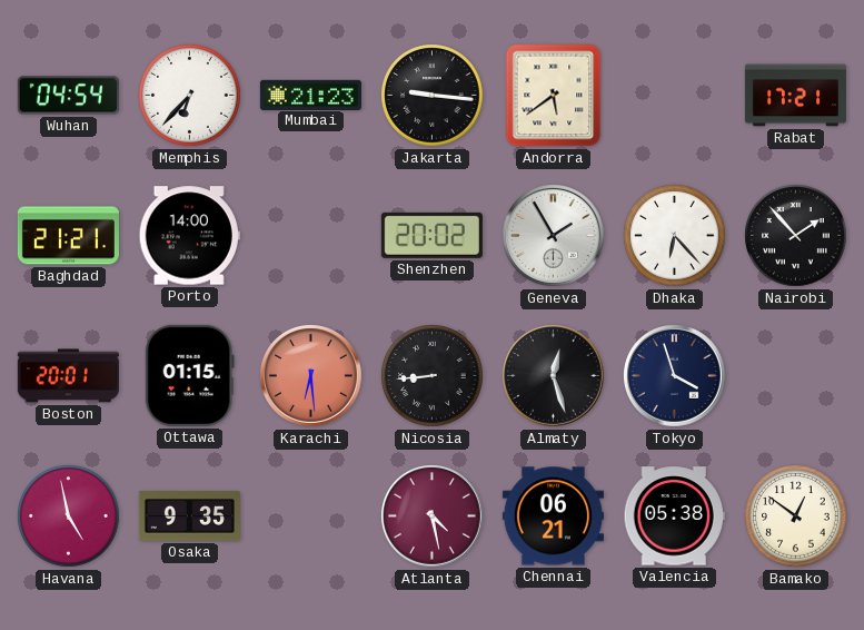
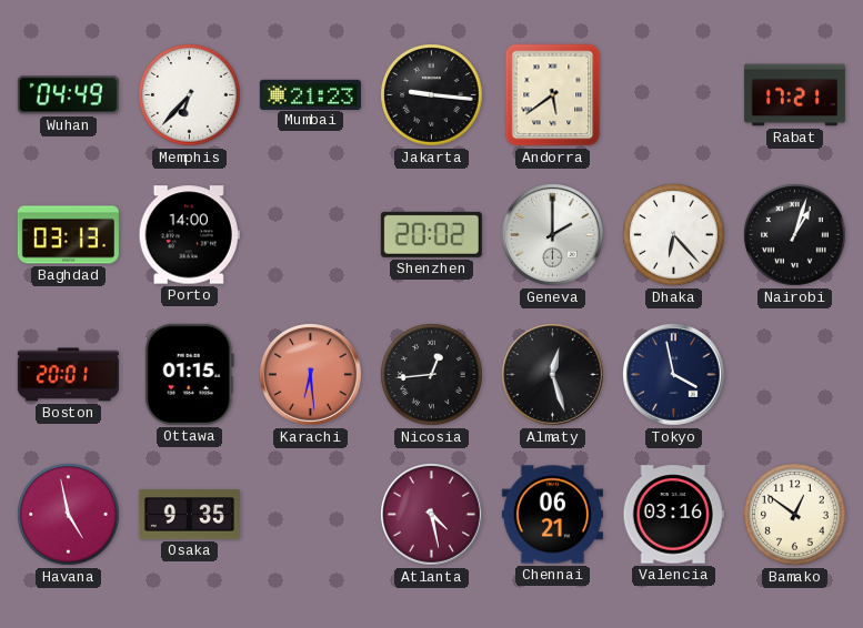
Wuhan: 04:54 -> 04:49 (68, 95)
Baghdad: 21:21 -> 03:13 (68, 235)
Geneva: 1:55 -> 2:00 (553, 235)
Nairobi: 1:53 -> 1:03 (795, 235)
Nicosia: 8:44 -> 12:44 (432, 375)
Tokyo: 3:57 -> 3:58 (674, 375)
Valencia: 05:38 -> 03:16 (673, 515)
